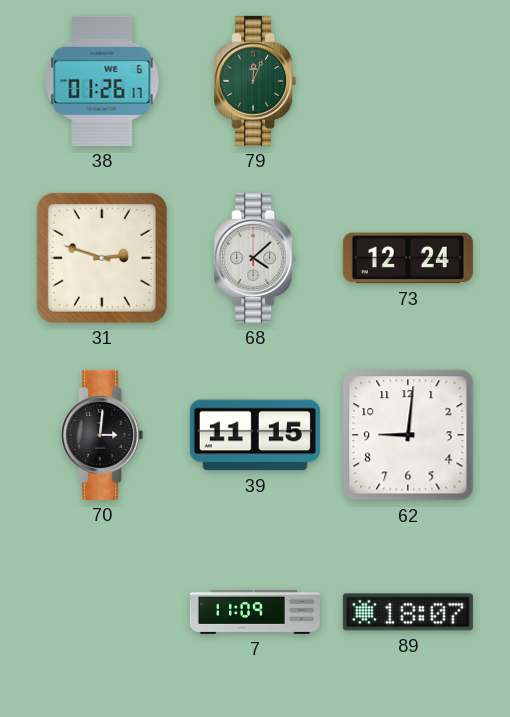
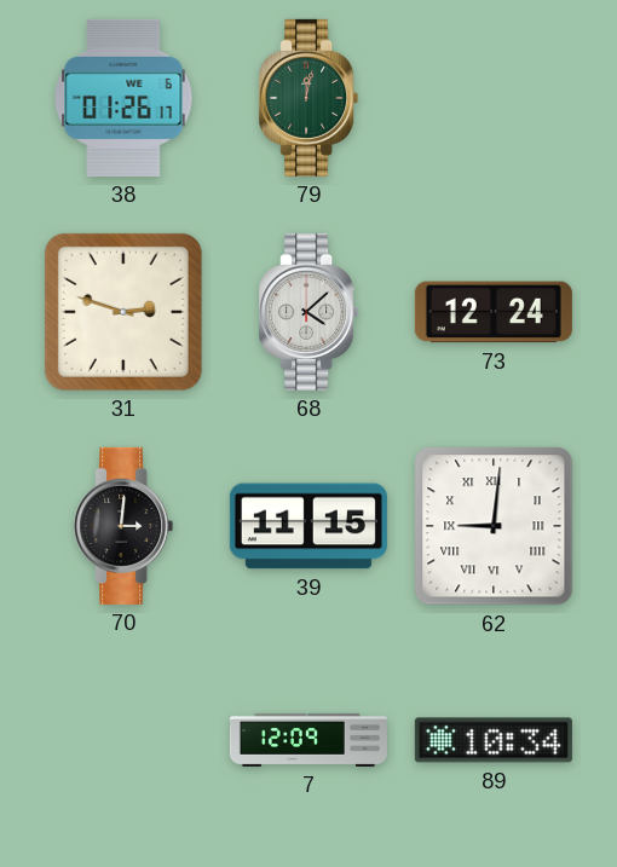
79: 12:04 -> 12:02 (308, 98)
62 numerals: Arabic -> Roman (494, 526)
7: 11:09 -> 12:09 (308, 740)
89: 18:07 -> 10:34 (494, 740)
